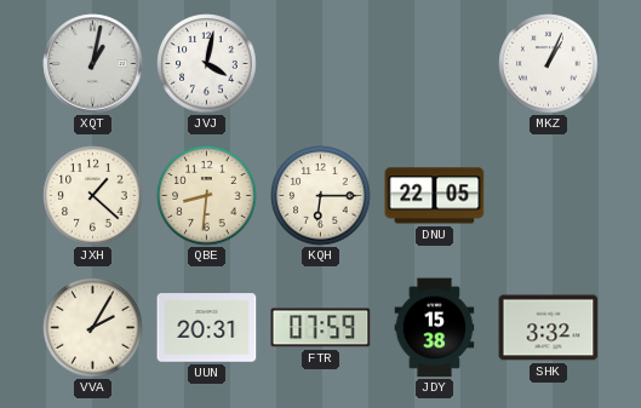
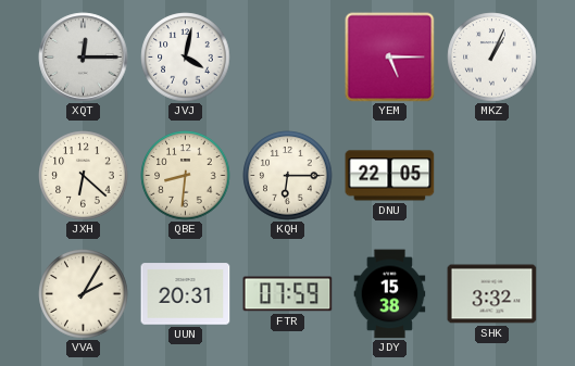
XQT: 1:02 -> 12:15 (84, 58)
YEM: none -> 5:15 (390, 58)
JXH: 1:22 -> 6:22 (84, 176)
